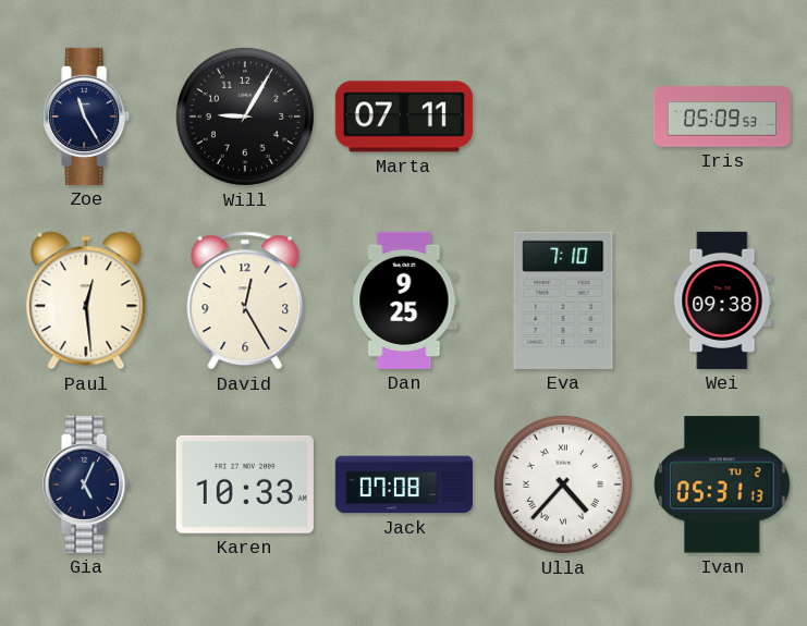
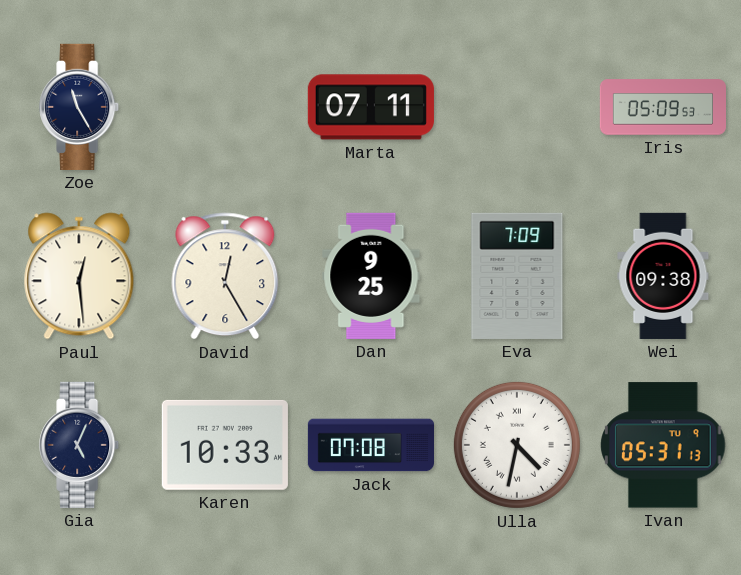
Will: 9:05 -> none (245, 116)
Eva: 7:10 -> 7:09 (517, 276)
Ulla: 4:37 -> 4:32 (517, 445)
Ivan date: TU 2 -> TU 9 (663, 445)
